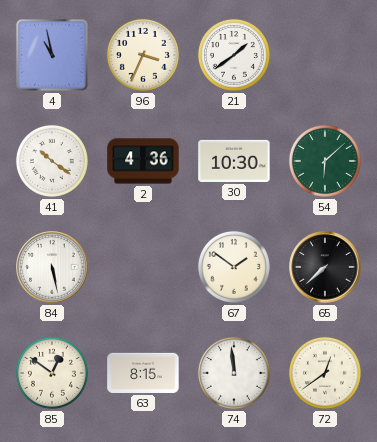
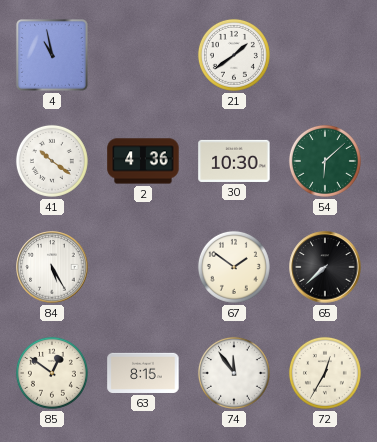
96: 3:34 -> none (143, 55)
84: 5:28 -> 5:25 (52, 267)
74: 11:59 -> 11:54 (234, 373)
72: 12:39 -> 12:35 (325, 373)
